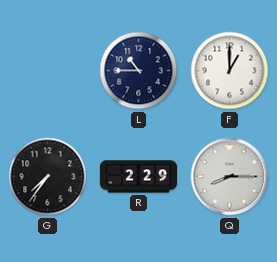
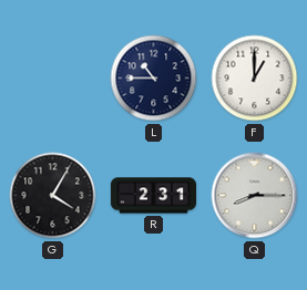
G: 7:36 -> 4:05 (53, 196)
R: 2:29 -> 2:31 (153, 196)
